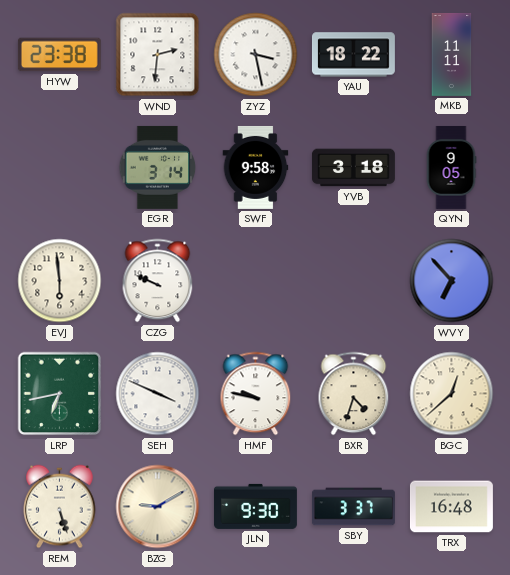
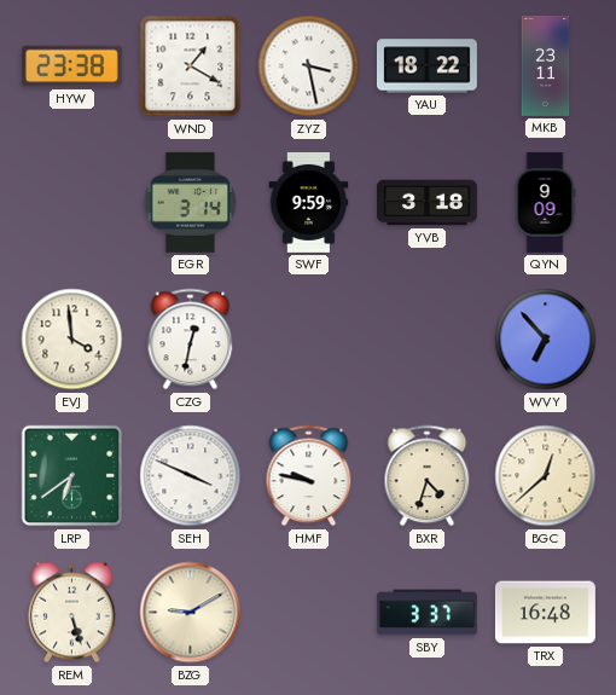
WND: 2:31 -> 1:20 (191, 66)
MKB: 11:11 -> 23:11 (546, 66)
SWF: 9:58 -> 9:59 (309, 202)
QYN: 9:05 -> 9:09 (545, 202)
EVJ: 5:59 -> 3:59 (72, 340)
CZG: 9:49 -> 12:32 (191, 340)
LRP: 6:43 -> 6:39 (72, 476)
JLN: 9:30 -> none (255, 506)
